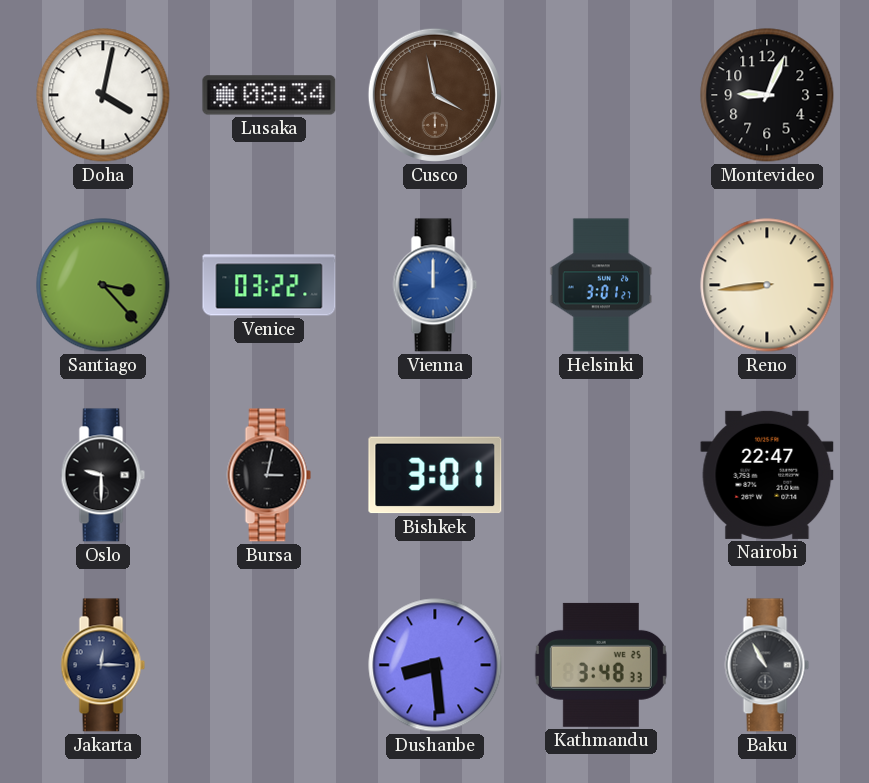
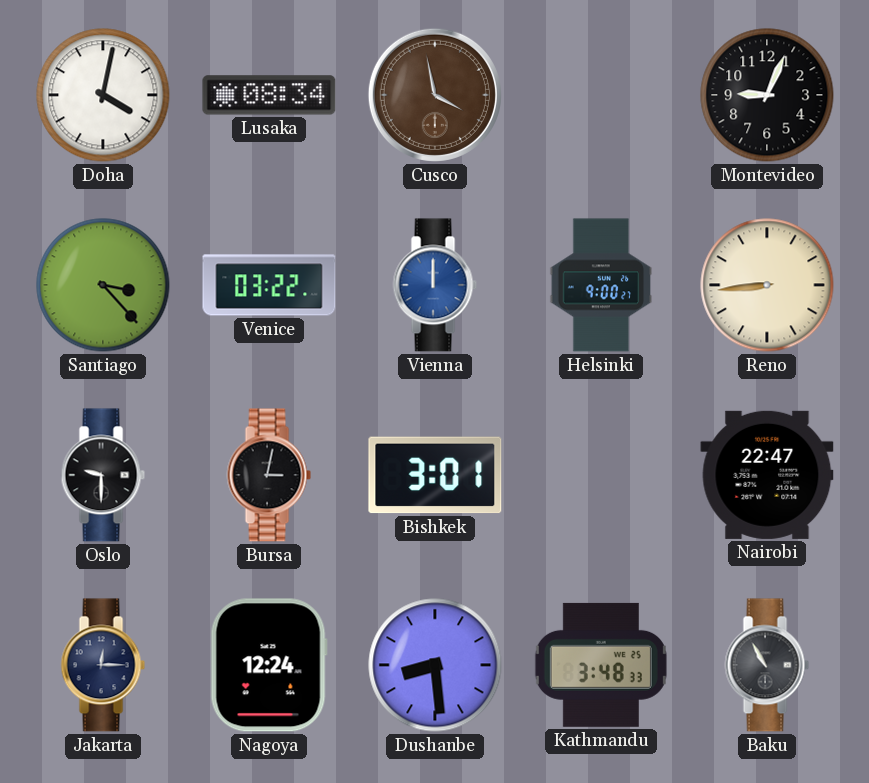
Helsinki: 3:01 -> 9:00 (601, 285)
Nagoya: none -> 12:24 (269, 665)
